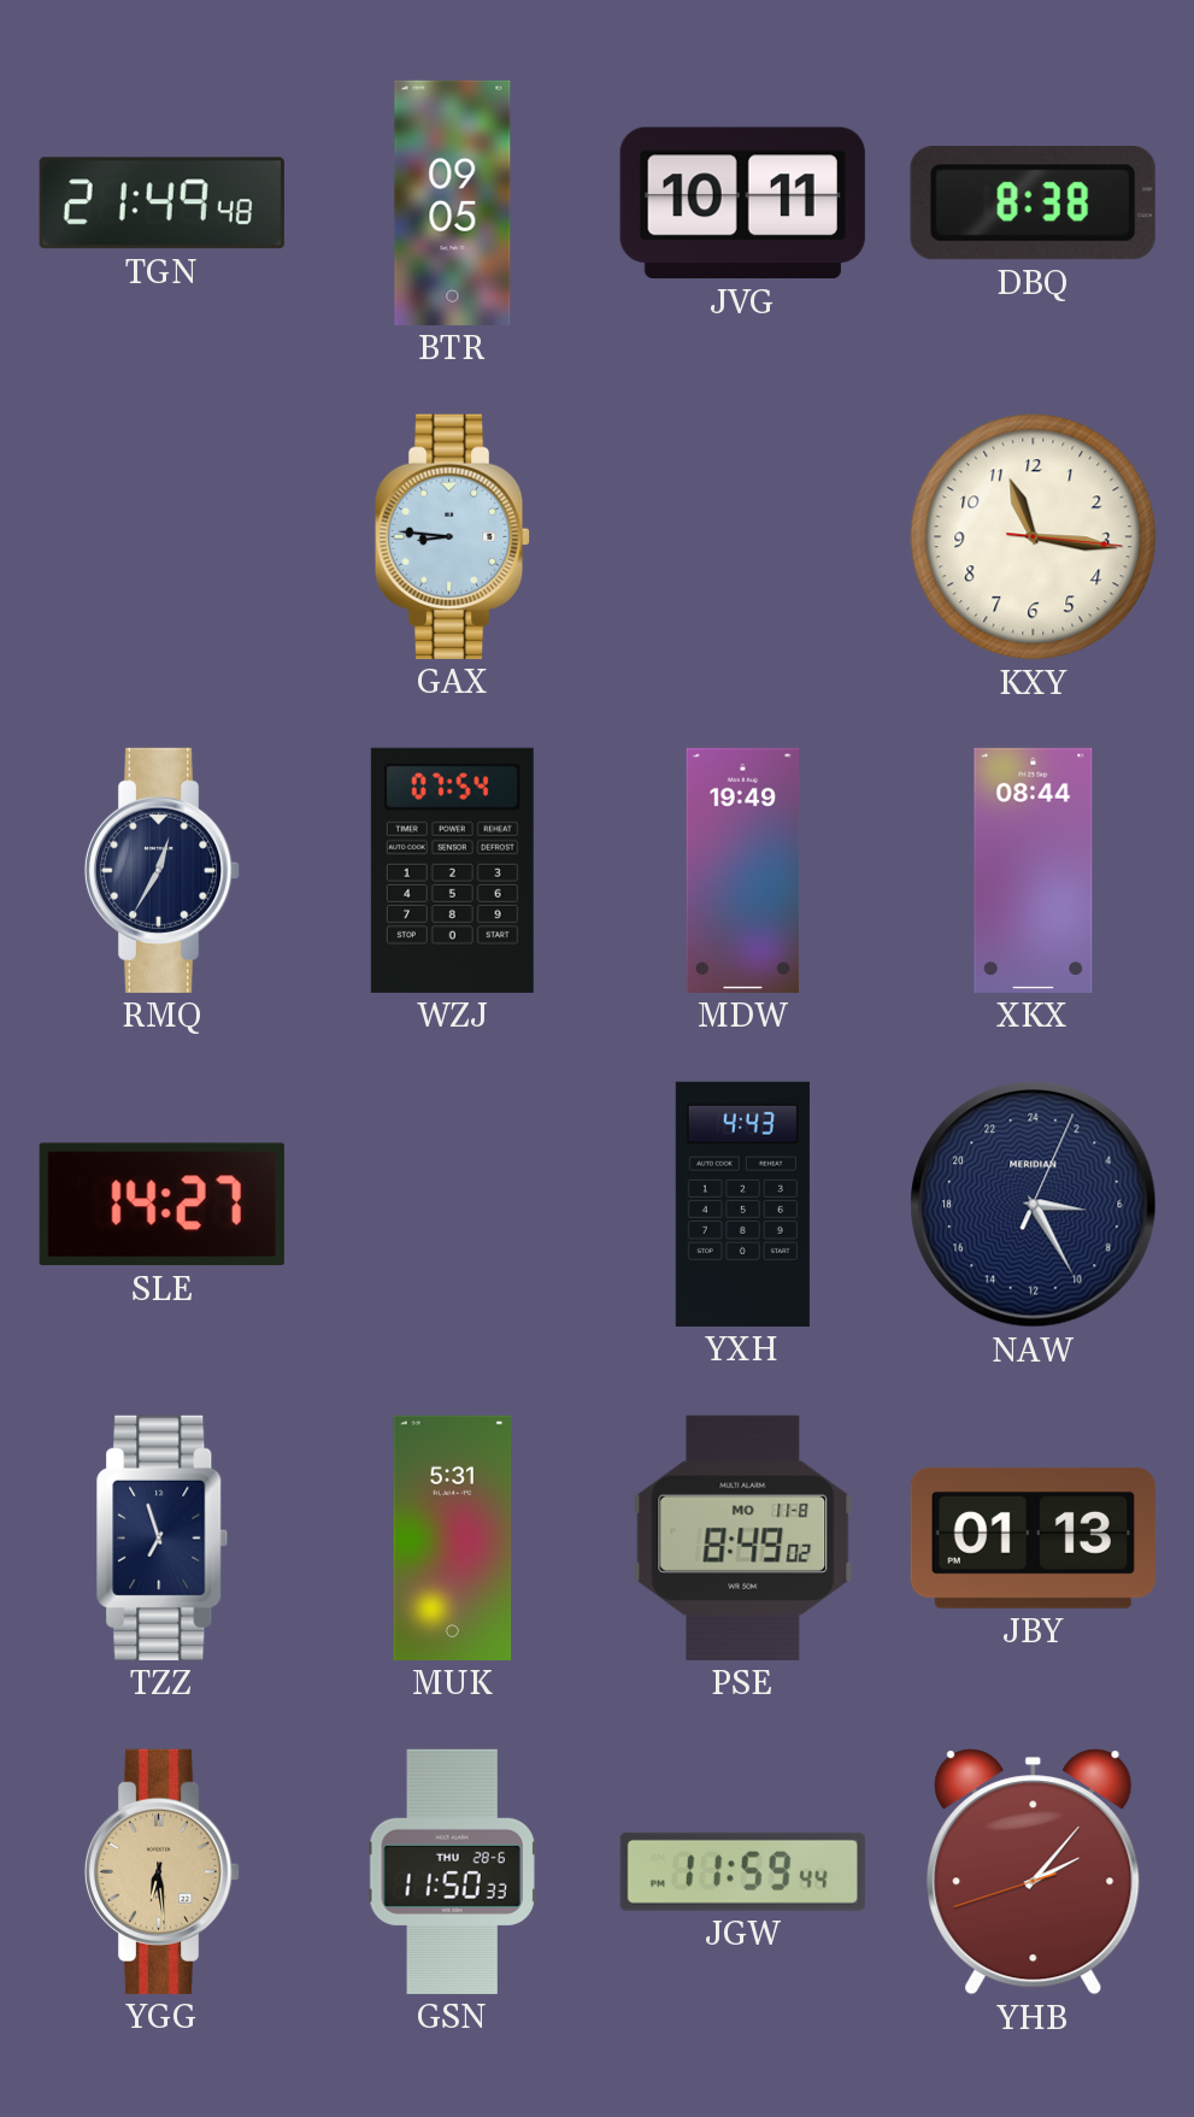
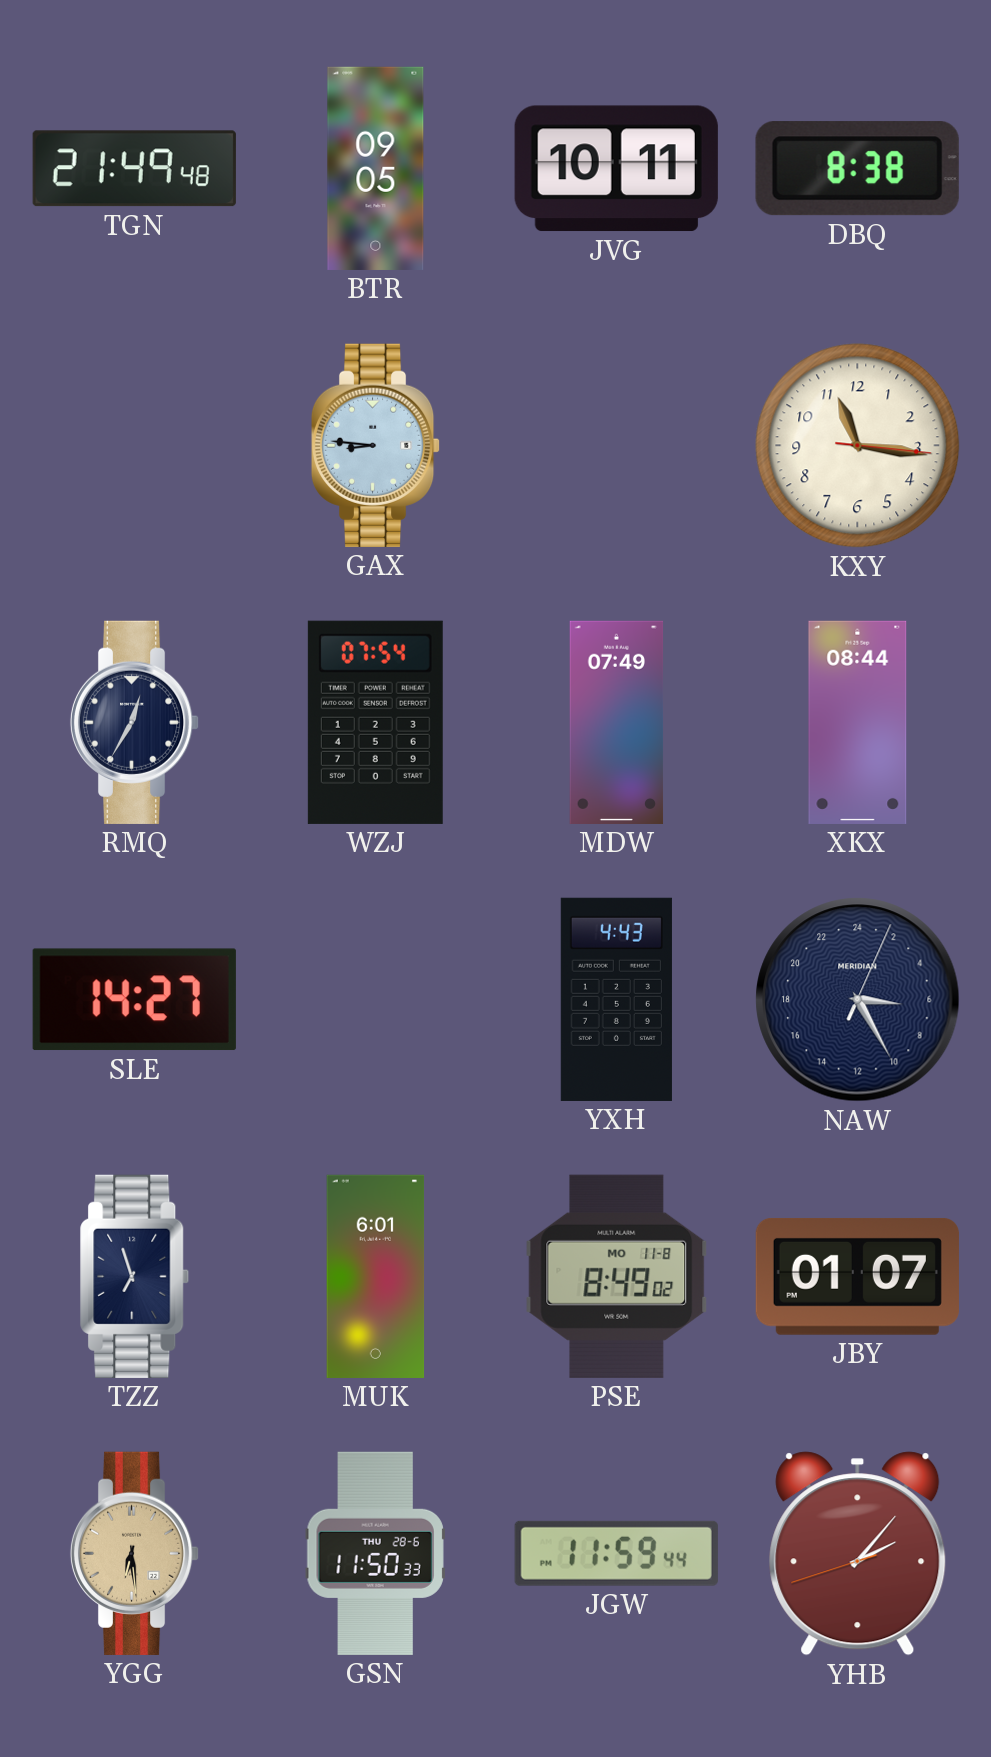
MDW: 19:49 -> 07:49 (617, 722)
MUK: 5:31 -> 6:01 (376, 1276)
JBY: 01:13 -> 01:07 (857, 1276)
